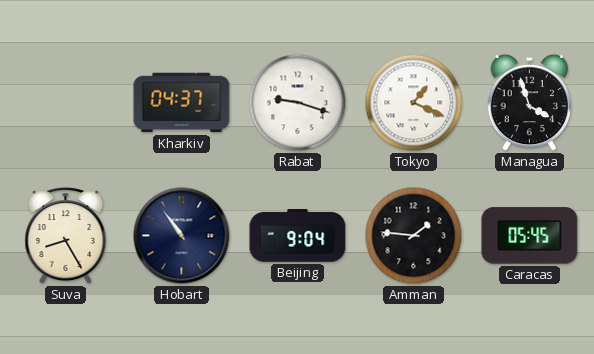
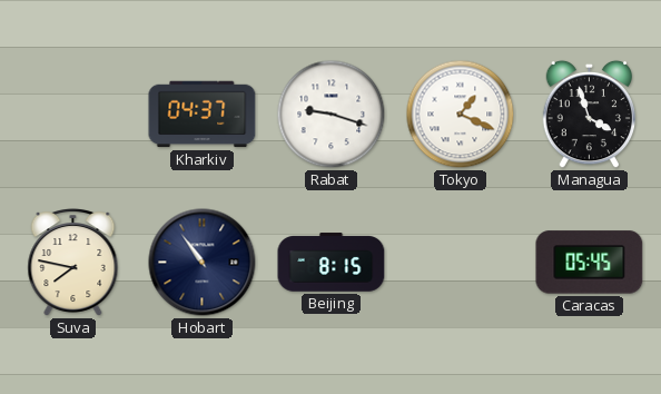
Suva: 8:25 -> 7:47 (73, 263)
Beijing: 9:04 -> 8:15 (332, 263)
Amman: 1:46 -> none (414, 236)
